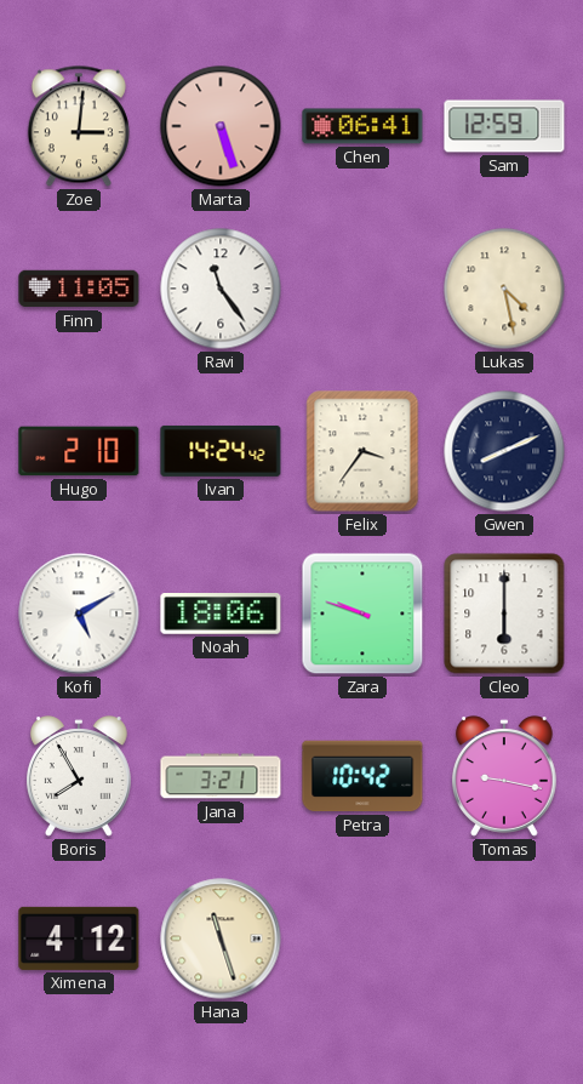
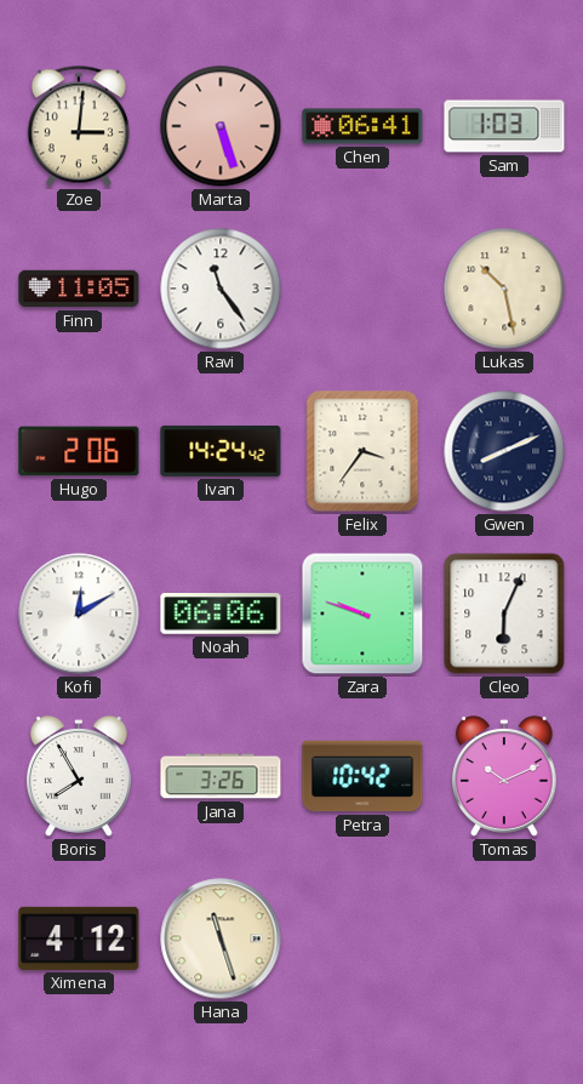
Sam: 12:59 -> 1:03 (504, 126)
Lukas: 4:28 -> 10:28 (504, 289)
Hugo: 2:10 -> 2:06 (79, 451)
Kofi: 5:10 -> 12:10 (79, 614)
Noah: 18:06 -> 06:06 (221, 614)
Cleo: 6:00 -> 6:04 (504, 614)
Jana: 3:21 -> 3:26 (221, 776)
Tomas: 9:17 -> 10:11 (504, 776)
